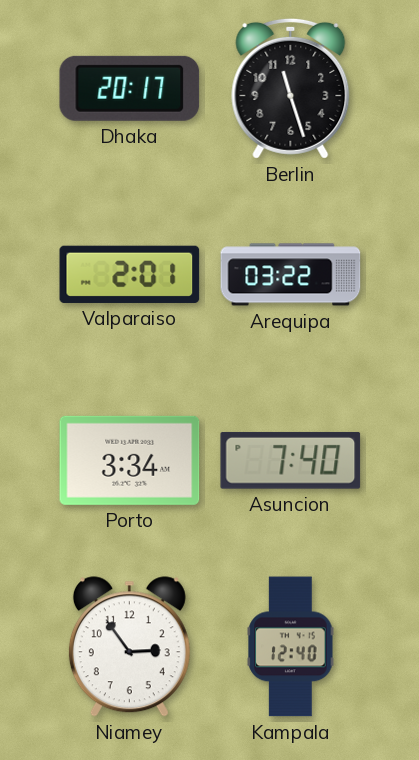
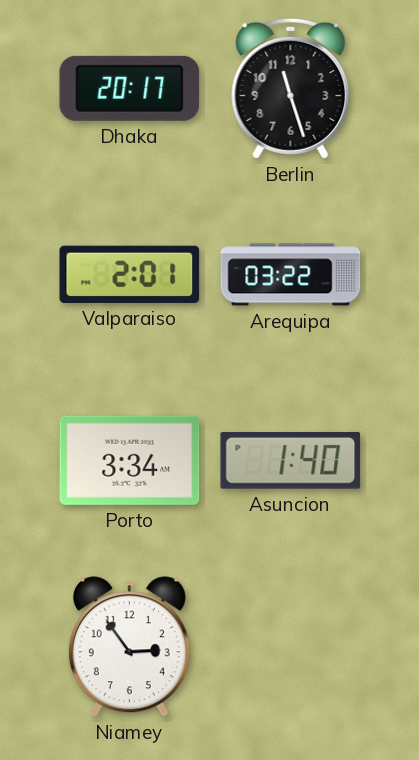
Asuncion: 7:40 -> 1:40 (291, 460)
Kampala: 12:40 -> none (291, 647)
